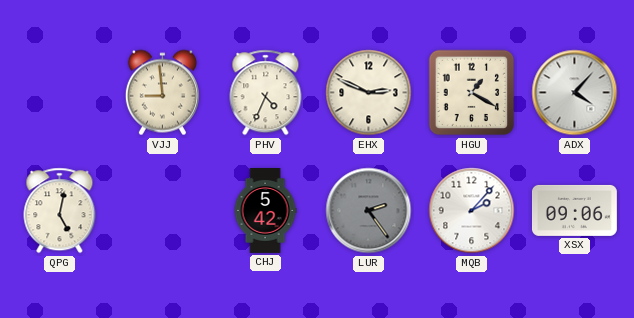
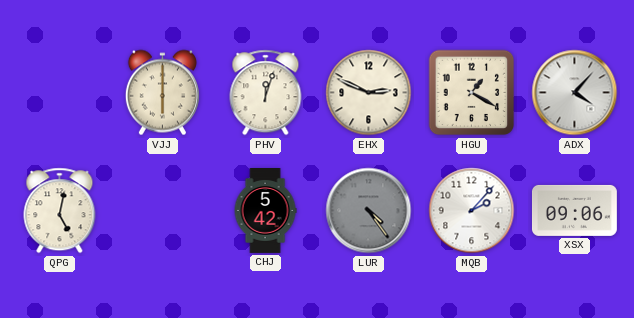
VJJ: 8:59 -> 6:00 (162, 93)
PHV: 4:34 -> 12:03 (266, 93)
LUR: 2:24 -> 4:24 (369, 211)
